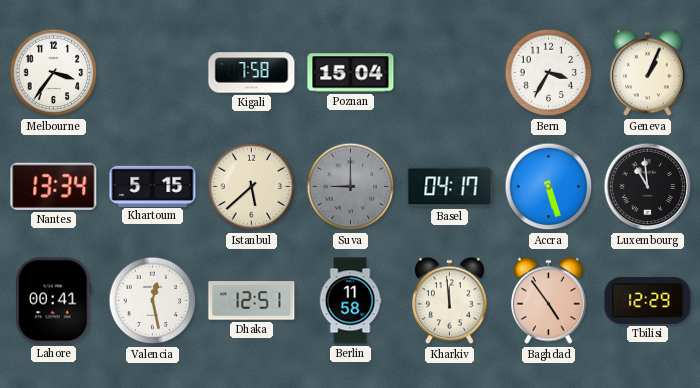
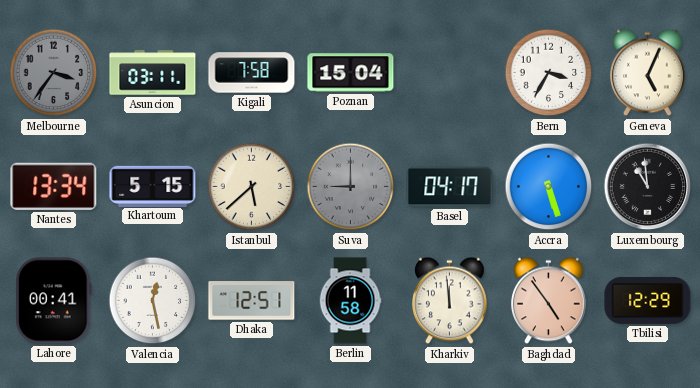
Melbourne dial: white -> grey (54, 73)
Asuncion: none -> 03:11 (153, 73)
Geneva: 1:04 -> 5:04 (648, 73)
